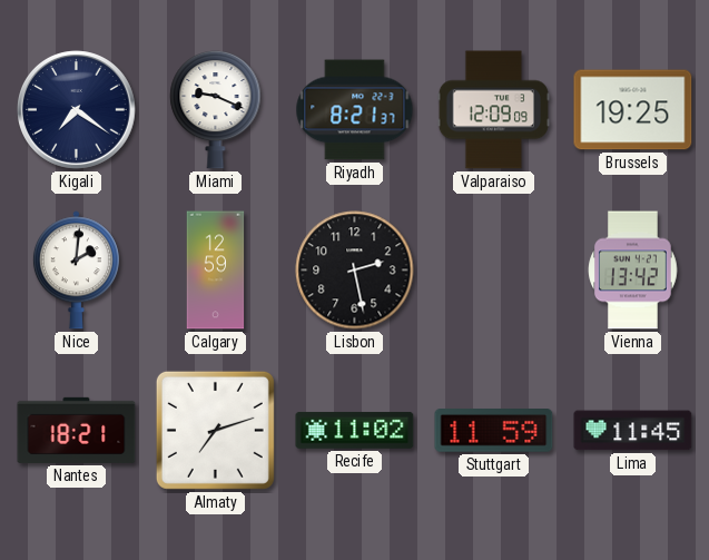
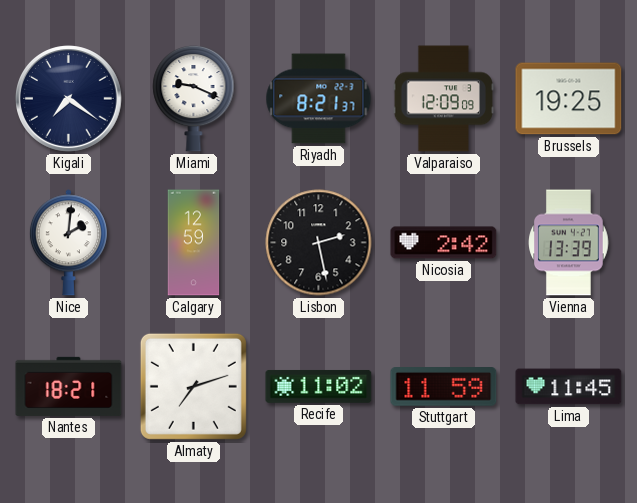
Nicosia: none -> 2:42 (444, 243)
Vienna: 13:42 -> 13:39 (569, 243)
